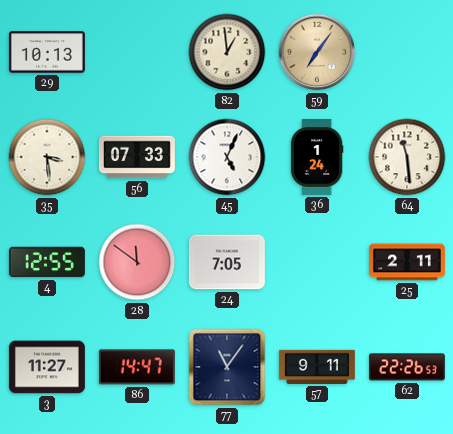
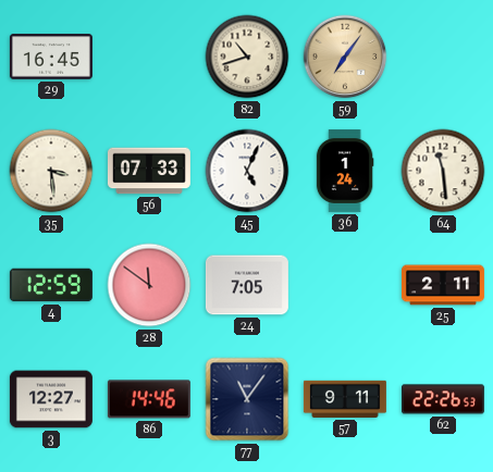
29: 10:13 -> 16:45 (51, 57)
82: 12:59 -> 10:42 (247, 57)
4: 12:55 -> 12:59 (51, 285)
3: 11:27 -> 12:27 (51, 399)
86: 14:47 -> 14:46 (149, 399)
